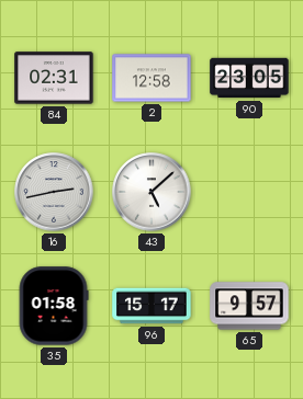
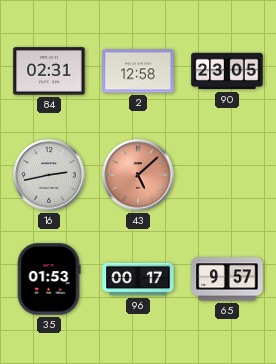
43 dial: white -> salmon (138, 175)
35: 01:58 -> 01:53 (49, 279)
96: 15:17 -> 00:17 (138, 279)
